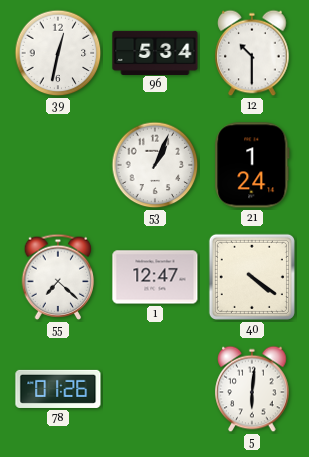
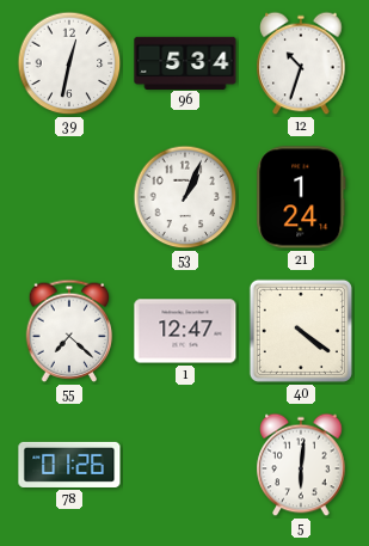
12: 10:30 -> 10:33 (301, 63)
